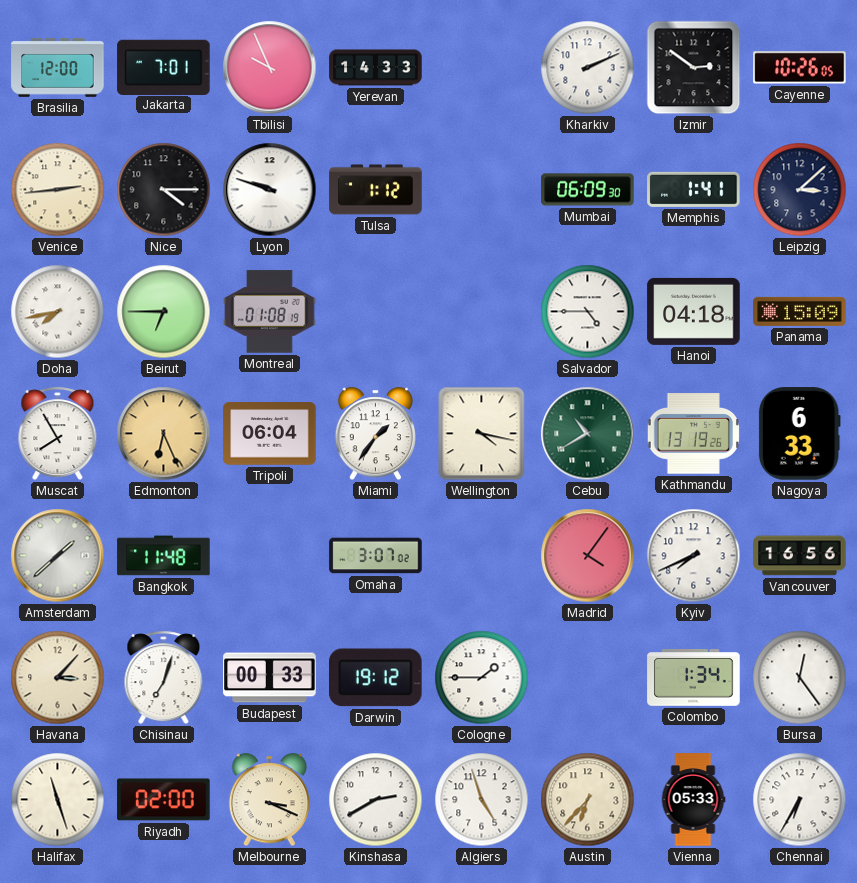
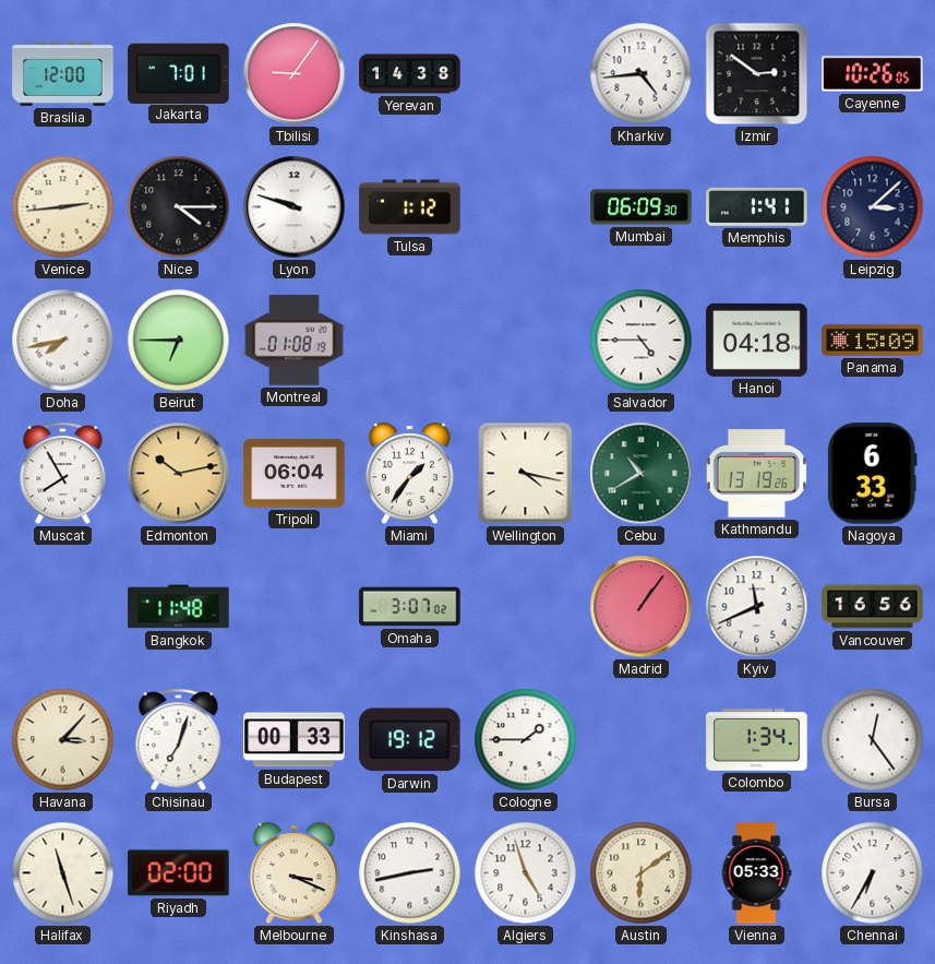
Tbilisi: 9:56 -> 9:06 (295, 74)
Yerevan: 14:33 -> 14:38 (410, 74)
Kharkiv: 2:11 -> 4:44 (642, 74)
Edmonton: 6:26 -> 10:13 (179, 474)
Amsterdam: 1:38 -> none (58, 556)
Madrid: 4:06 -> 1:06 (642, 607)
Kyiv: 7:41 -> 11:41 (757, 607)
Kinshasa: 2:40 -> 2:43 (410, 873)
Austin: 6:37 -> 6:09 (642, 873)
